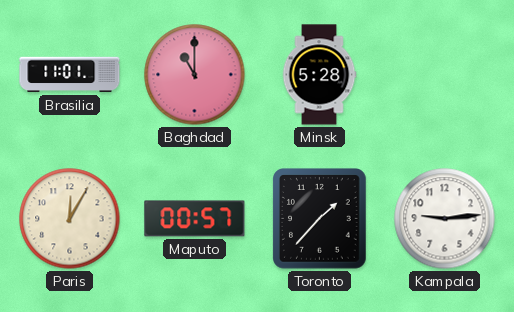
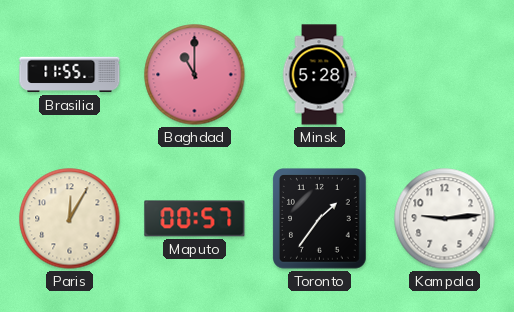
Brasilia: 11:01 -> 11:55 (70, 75)
Toronto: 1:37 -> 1:36 (320, 219)
